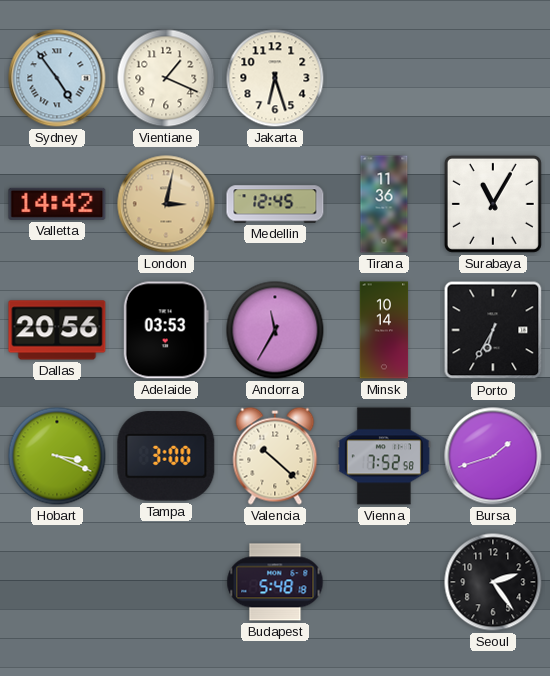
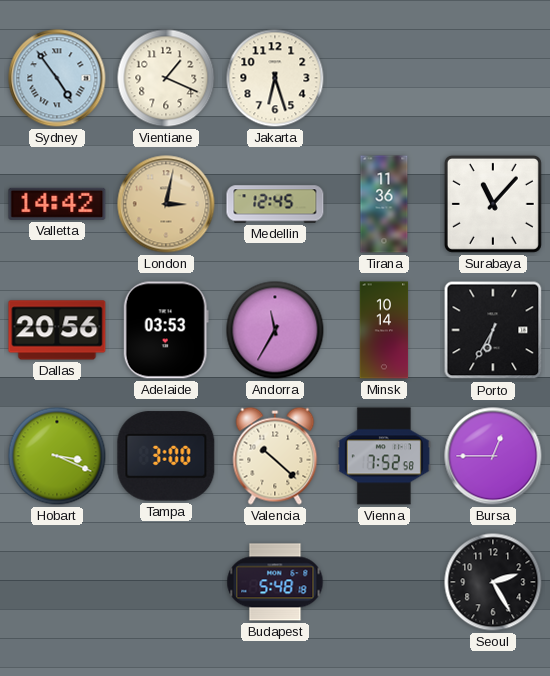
Surabaya: 11:05 -> 11:07 (493, 204)
Bursa: 1:42 -> 12:45 (493, 456)
Seoul: 2:24 -> 2:25 (493, 582)
